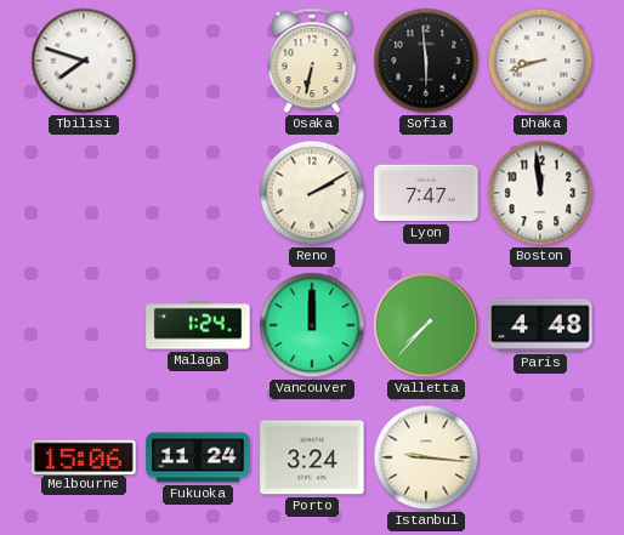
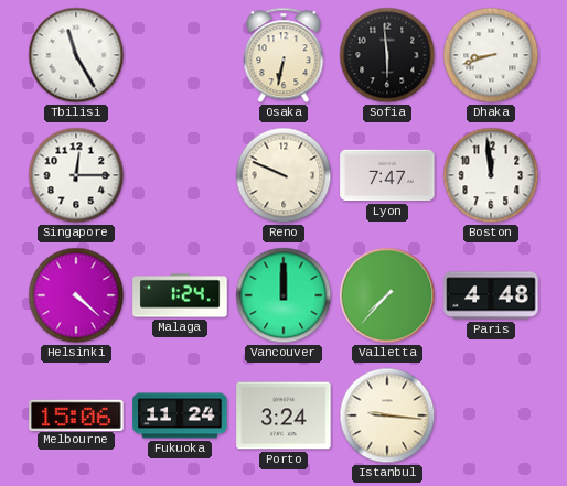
Tbilisi: 7:48 -> 11:25 (76, 55)
Singapore: none -> 12:15 (76, 175)
Reno: 2:10 -> 9:49 (283, 175)
Helsinki: none -> 4:22 (76, 295)
